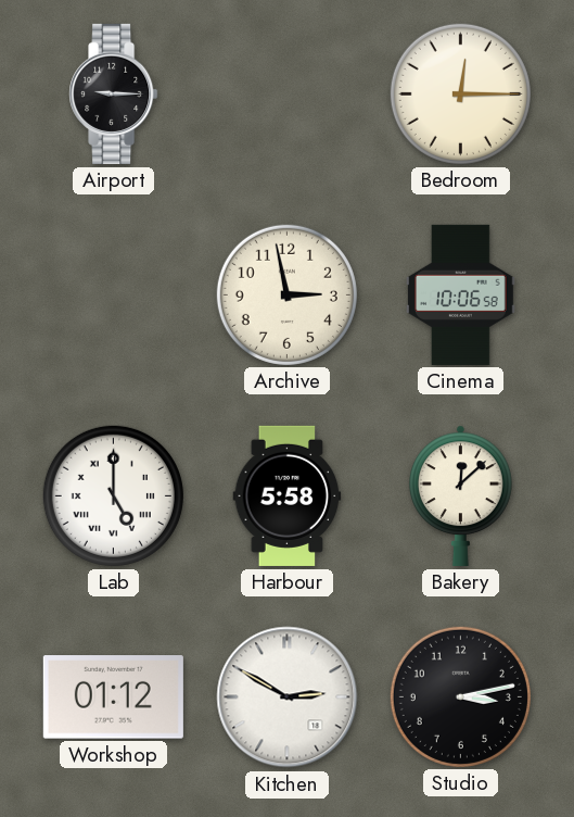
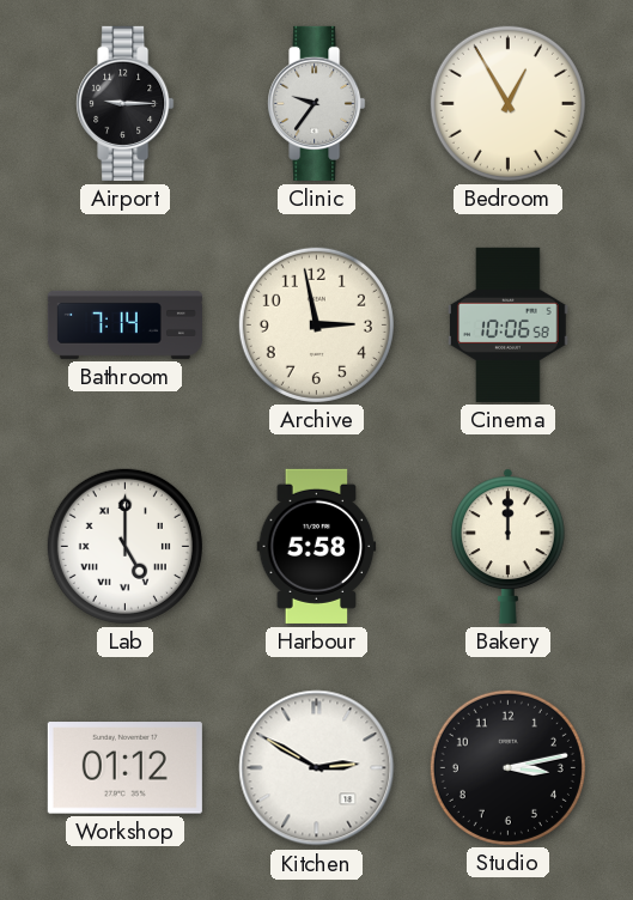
Clinic: none -> 9:36 (317, 103)
Bedroom: 12:15 -> 12:55 (507, 103)
Bathroom: none -> 7:14 (124, 324)
Bakery: 12:08 -> 12:00 (509, 546)
